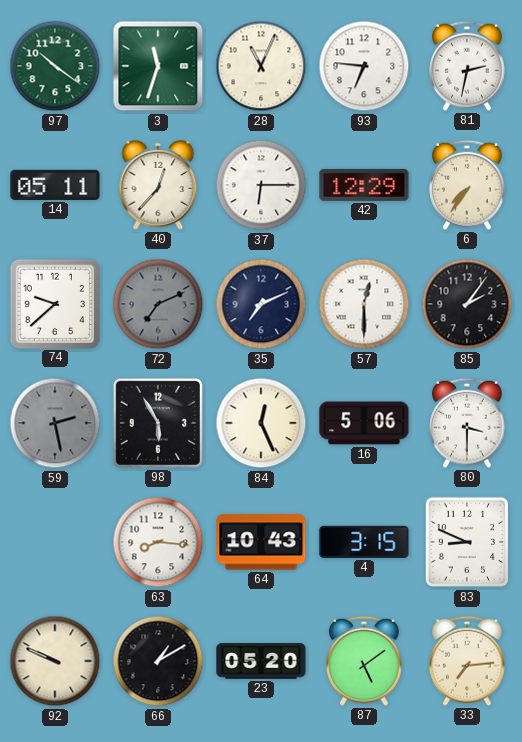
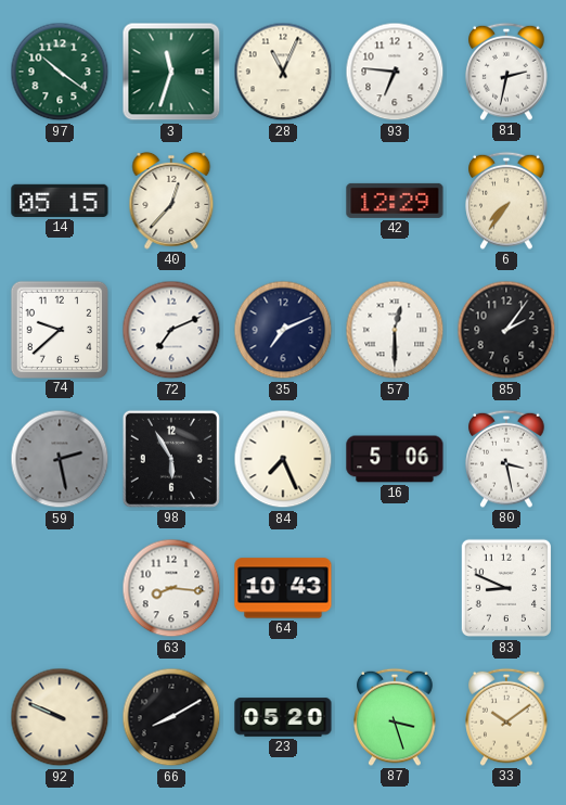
14: 05:11 -> 05:15 (60, 201)
37: 6:15 -> none (261, 185)
72 dial: grey -> white (171, 330)
84: 12:26 -> 7:26 (283, 459)
80: 3:30 -> 3:28 (506, 459)
4: 3:15 -> none (364, 542)
66: 1:10 -> 8:10 (171, 717)
87: 5:09 -> 3:27 (395, 717)
33: 7:14 -> 10:09 (506, 717)
